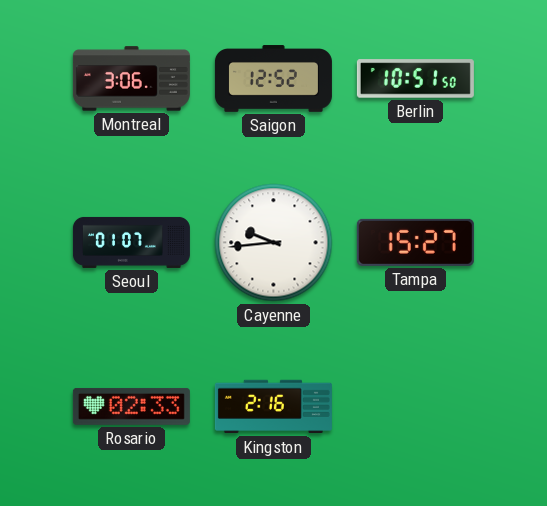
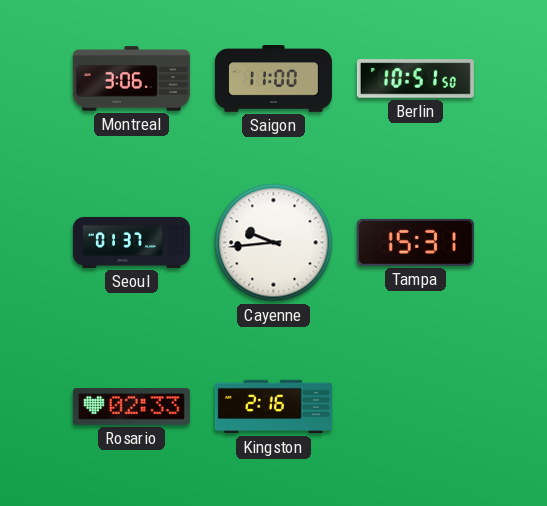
Saigon: 12:52 -> 11:00 (273, 79)
Seoul: 01:07 -> 01:37 (131, 242)
Tampa: 15:27 -> 15:31 (415, 242)
